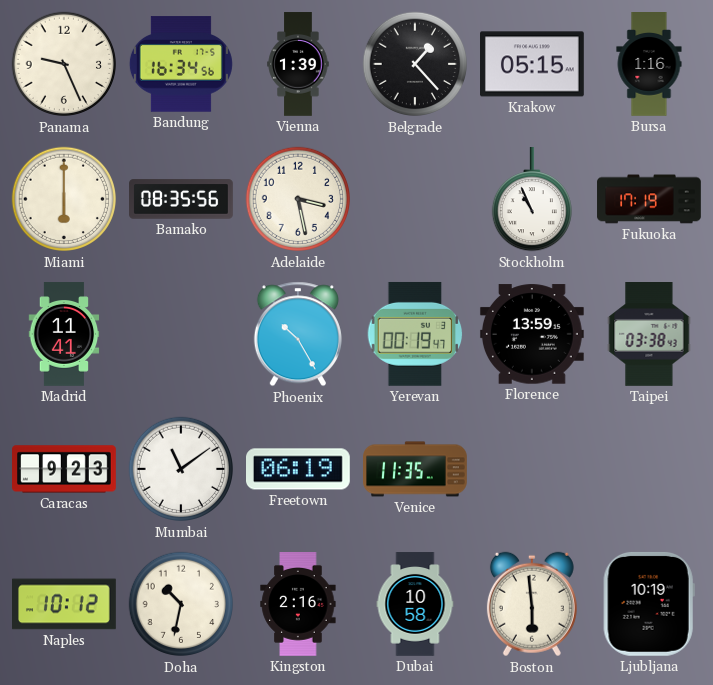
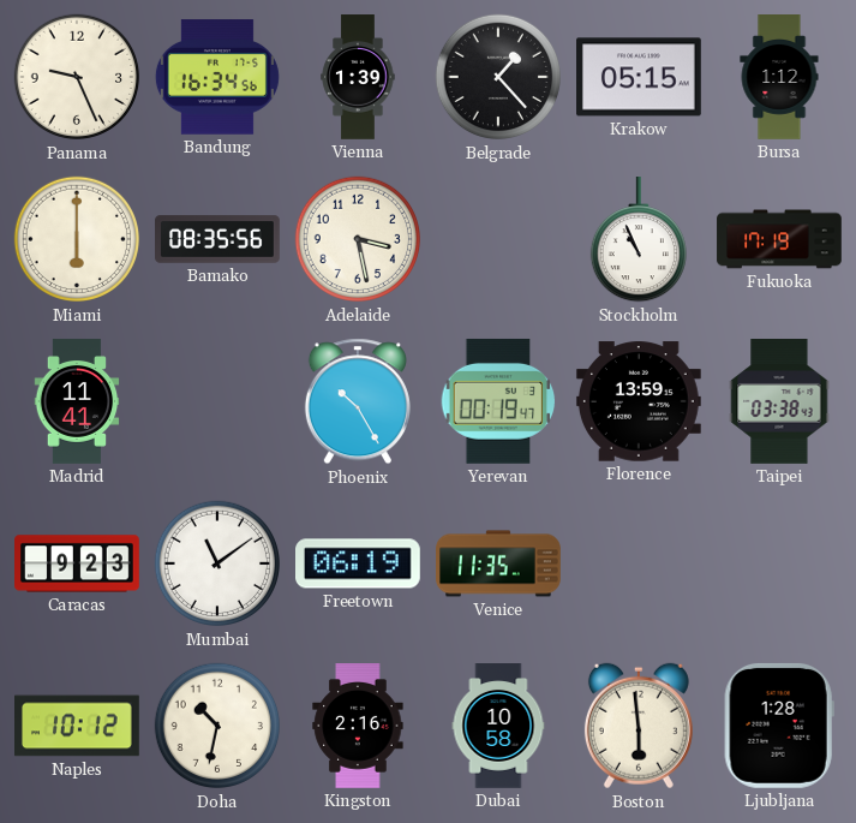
Bursa: 1:16 -> 1:12 (779, 78)
Ljubljana: 10:19 -> 1:28 (779, 726)
